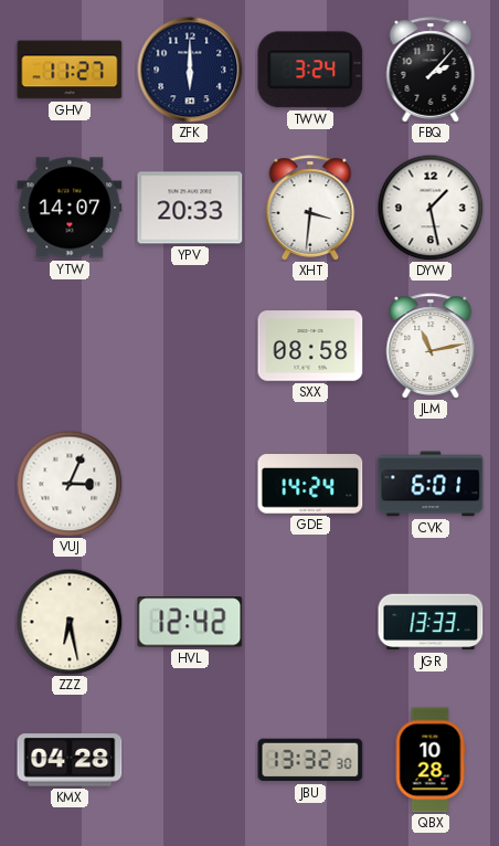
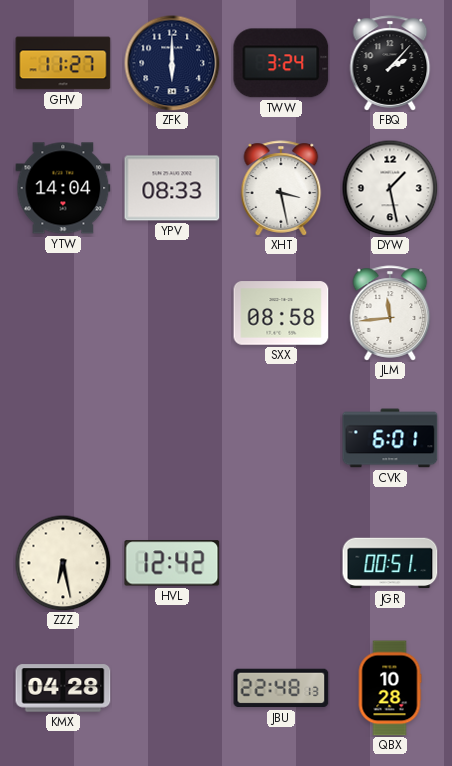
YTW: 14:07 -> 14:04 (63, 188)
YPV: 20:33 -> 08:33 (172, 188)
XHT: 3:31 -> 3:28 (281, 188)
JLM: 11:13 -> 11:44 (390, 313)
VUJ: 3:04 -> none (70, 484)
GDE: 14:24 -> none (310, 485)
JGR: 13:33 -> 00:51 (390, 563)
JBU: 13:32 -> 22:48 (281, 688)
